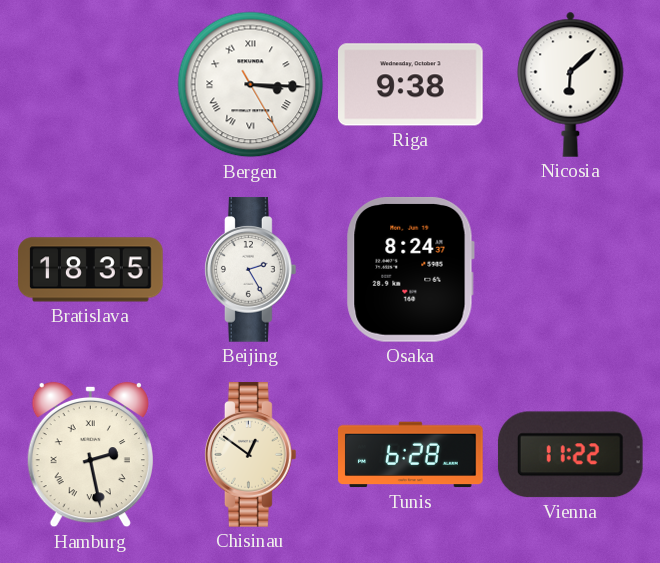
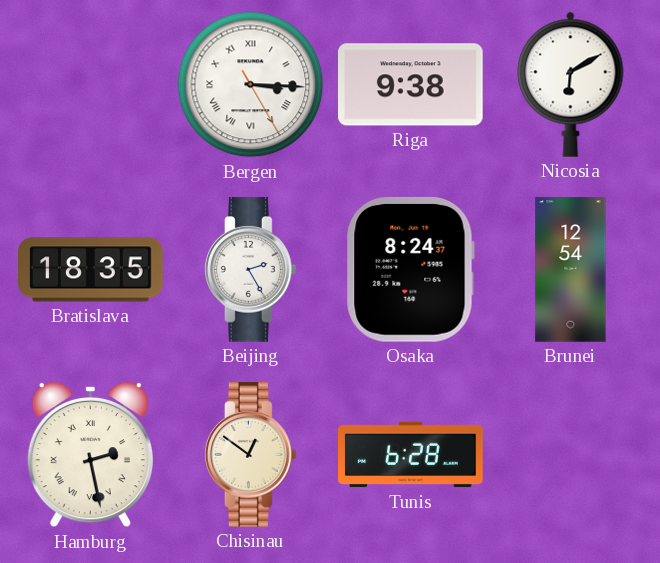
Nicosia: 6:08 -> 6:10 (571, 84)
Brunei: none -> 12:54 (571, 270)
Vienna: 11:22 -> none (570, 455)
